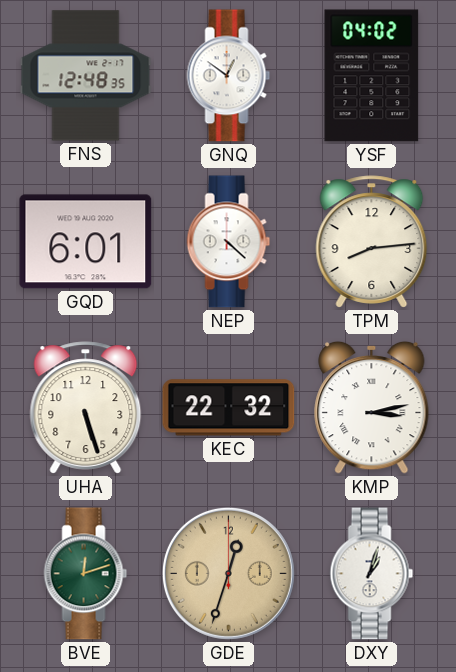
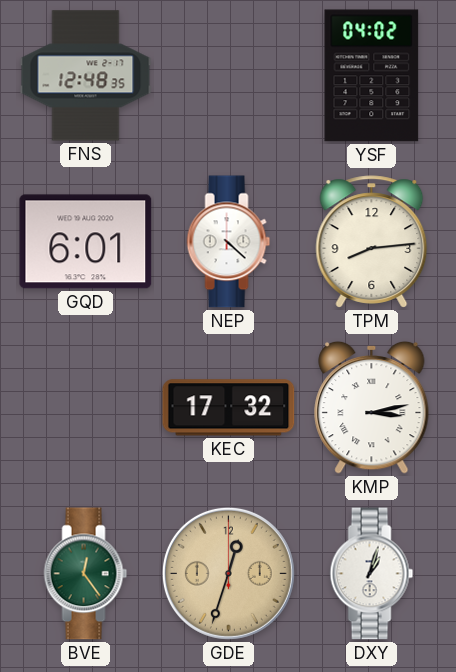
GNQ: 12:51 -> none (229, 76)
UHA: 5:27 -> none (86, 408)
KEC: 22:32 -> 17:32 (229, 408)
BVE: 12:12 -> 12:24 (86, 574)
